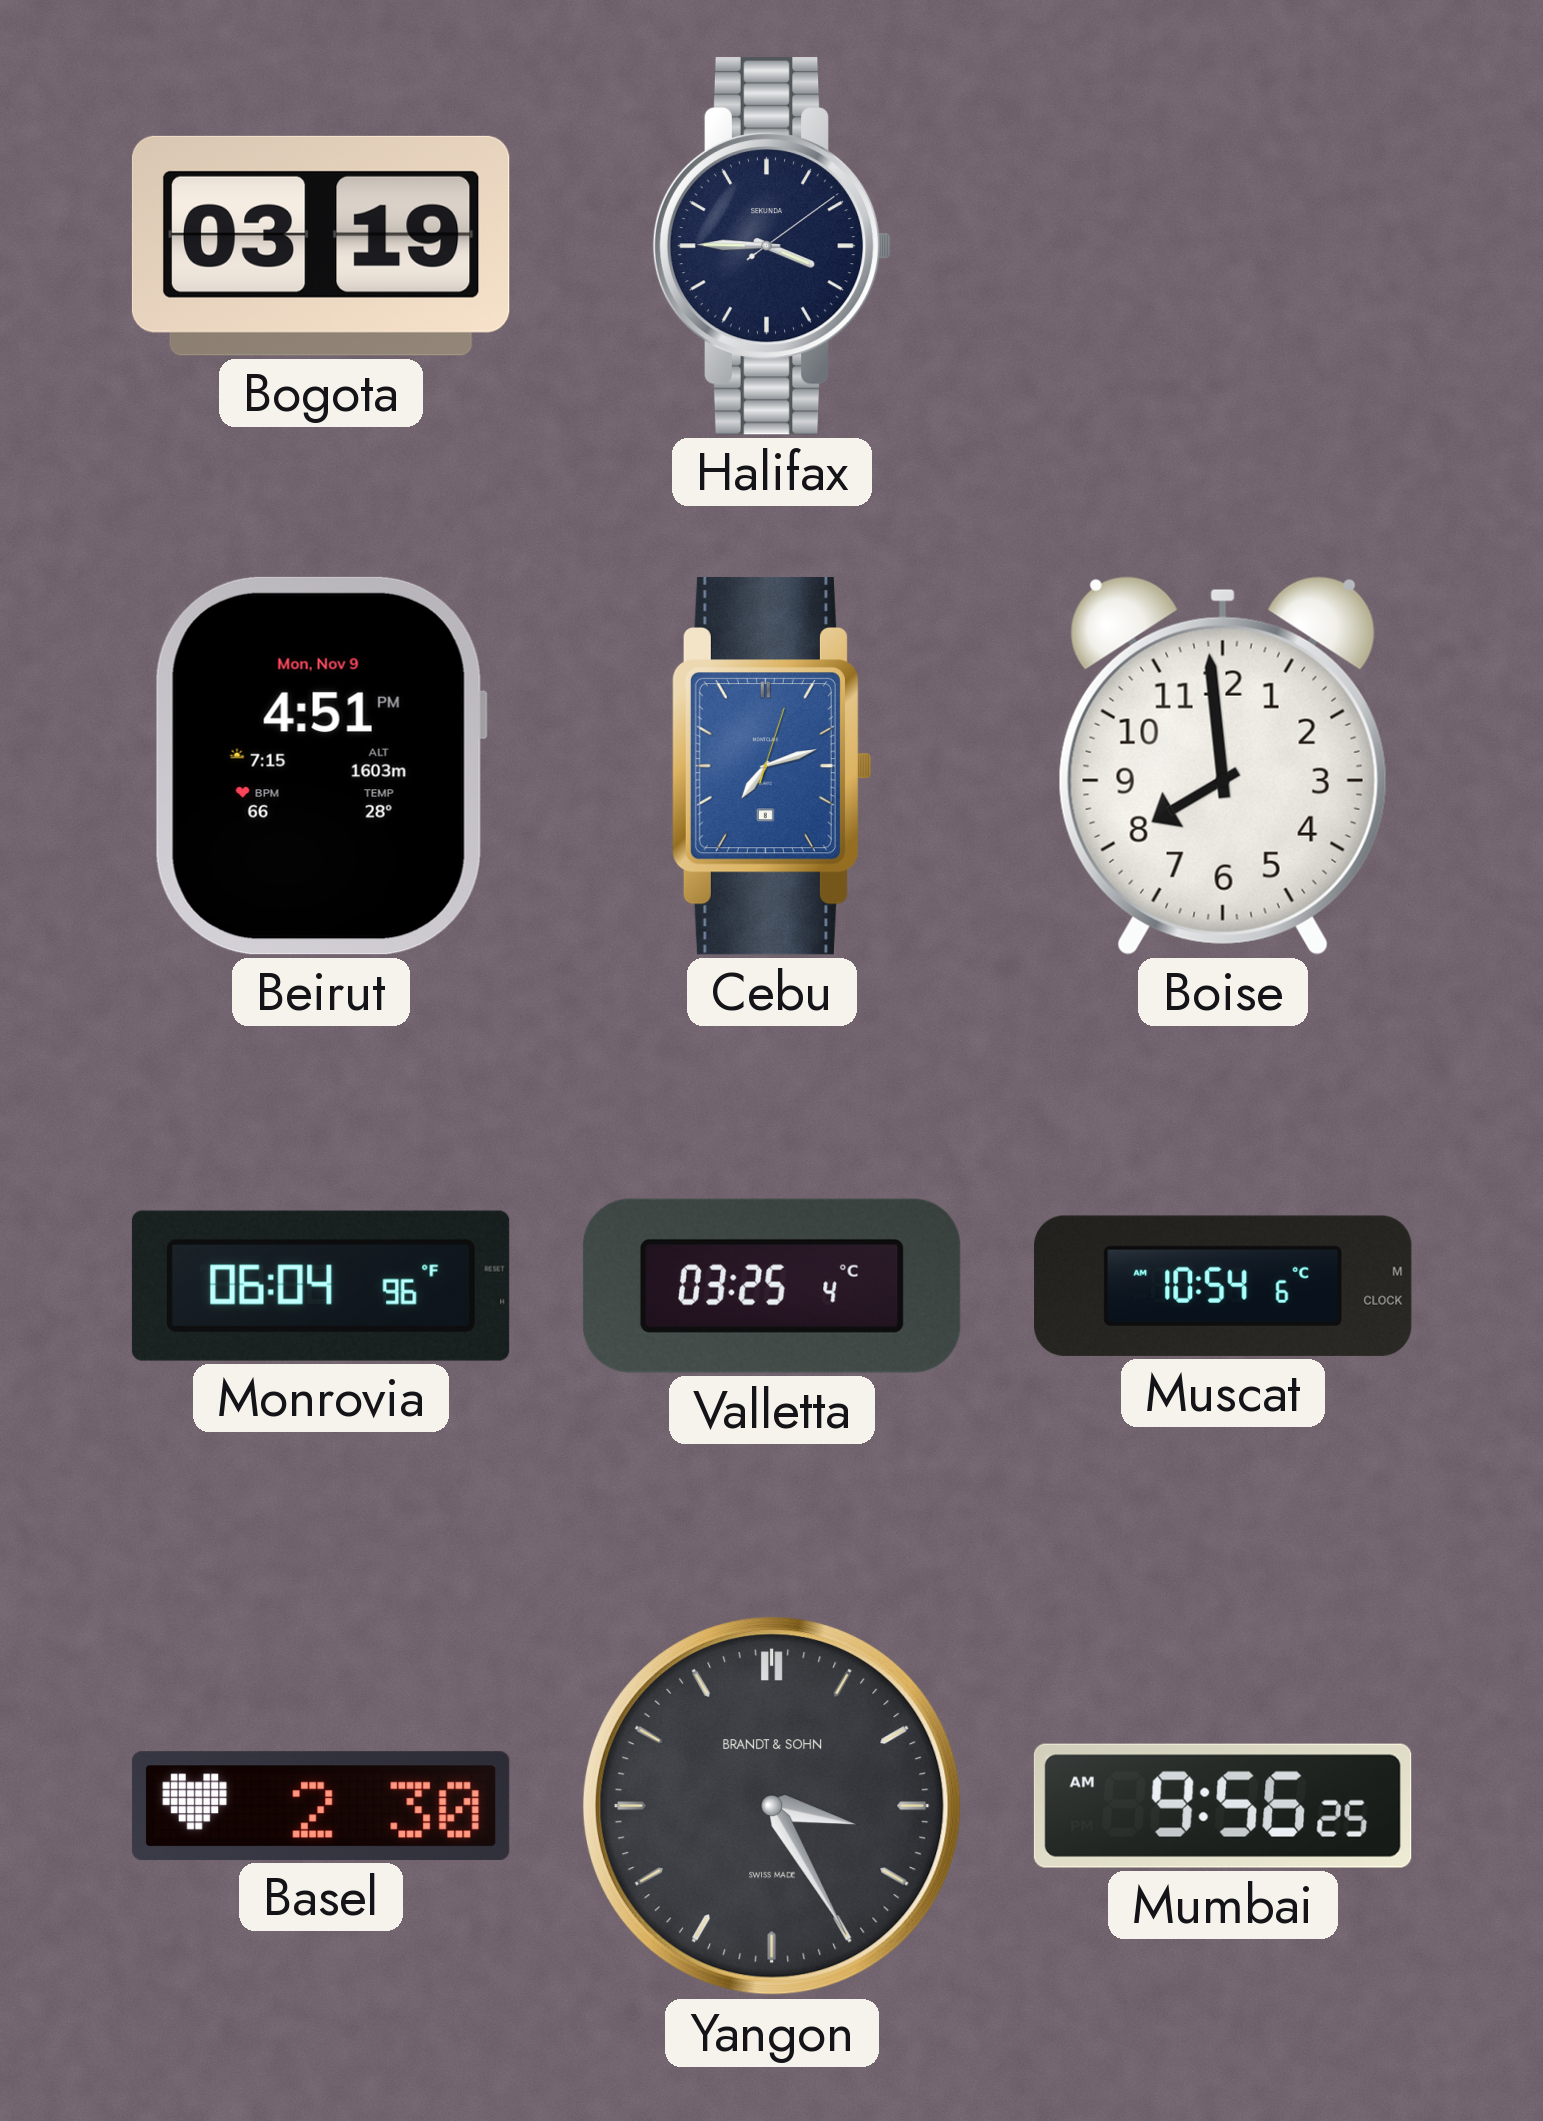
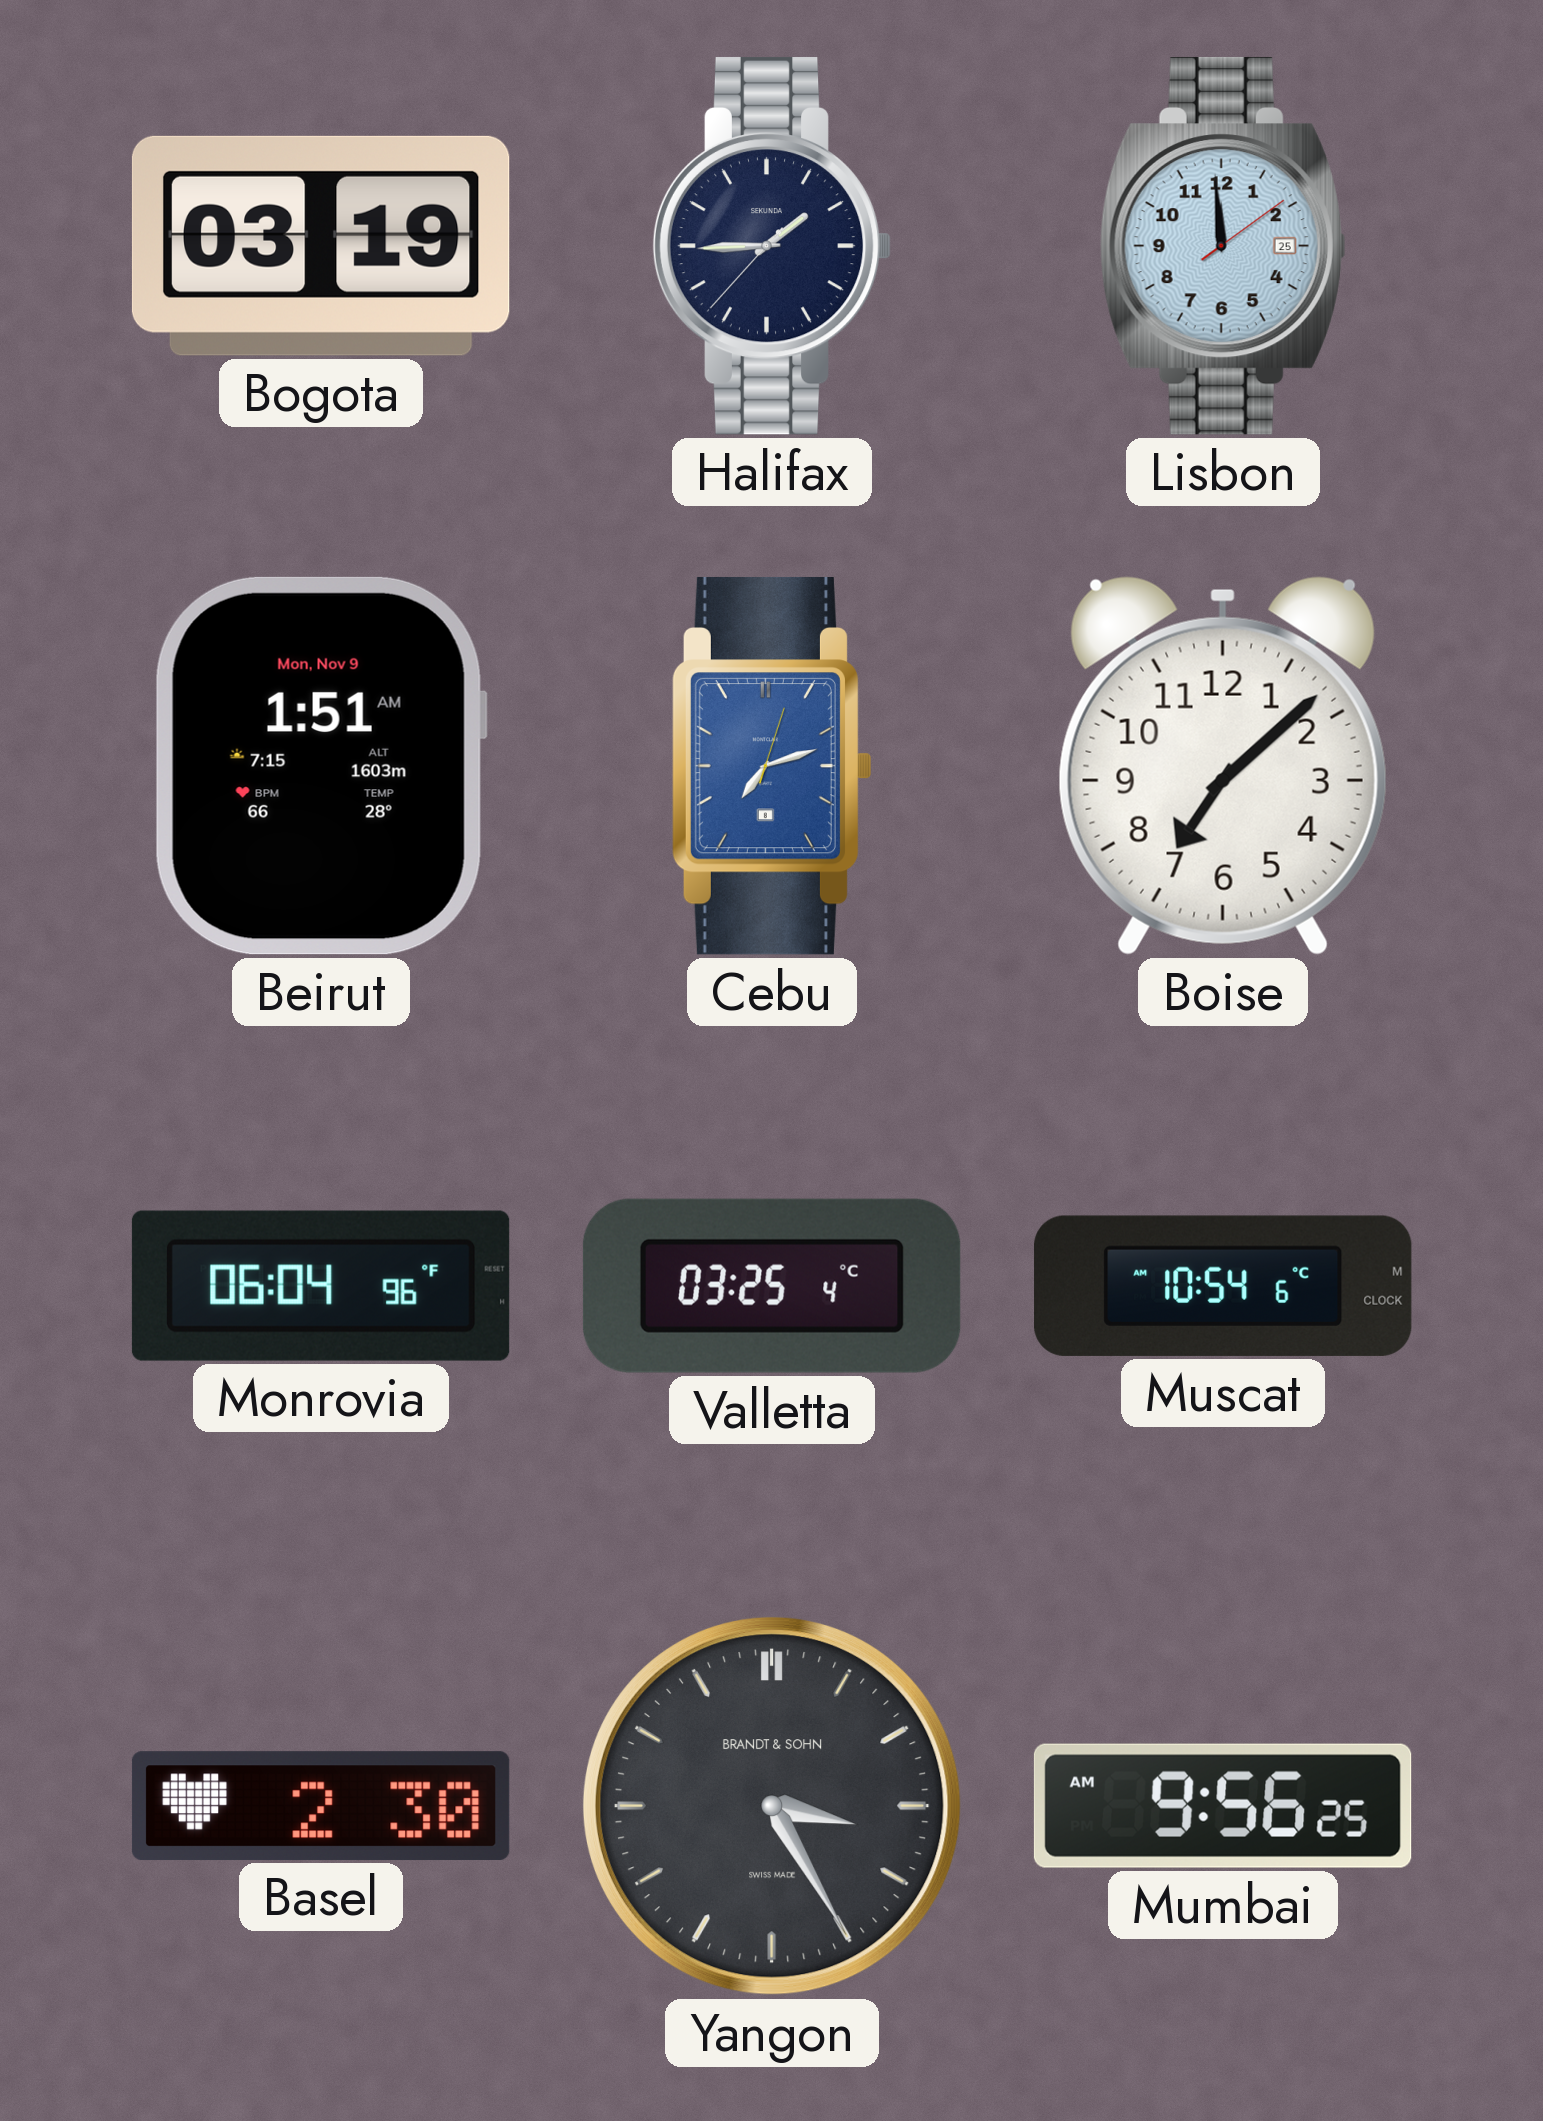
Halifax: 3:45 -> 1:44 (772, 246)
Lisbon: none -> 11:59 (1223, 246)
Beirut: 4:51 -> 1:51 (320, 766)
Boise: 7:59 -> 7:08 (1223, 766)
